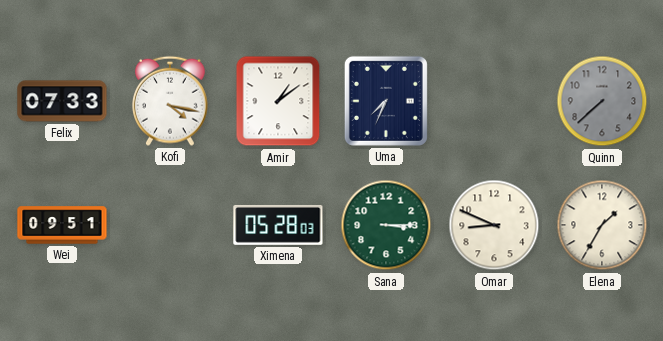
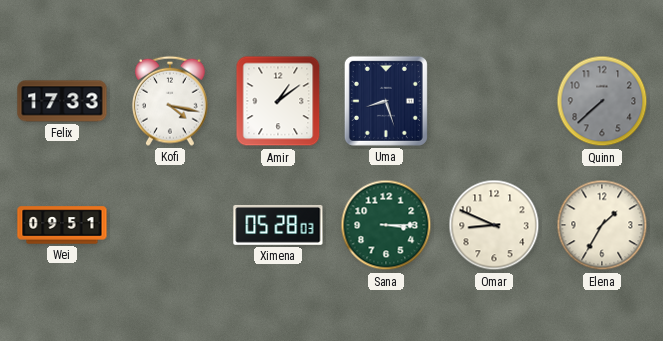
Felix: 07:33 -> 17:33 (62, 101)
Uma: 7:34 -> 8:27 (386, 101)
